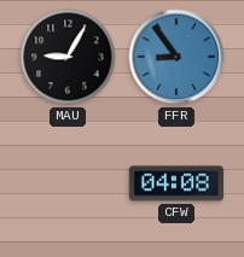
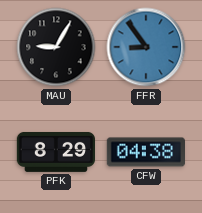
PFK: none -> 8:29 (56, 152)
CFW: 04:08 -> 04:38 (145, 152)
